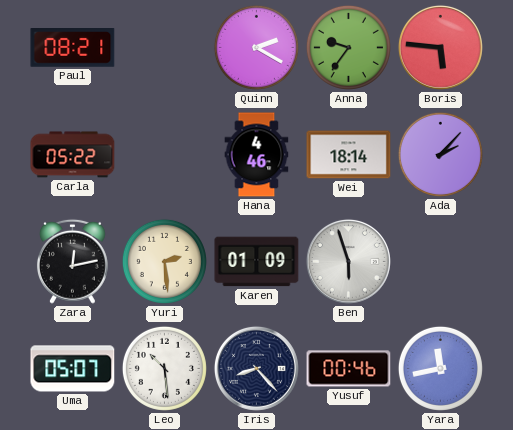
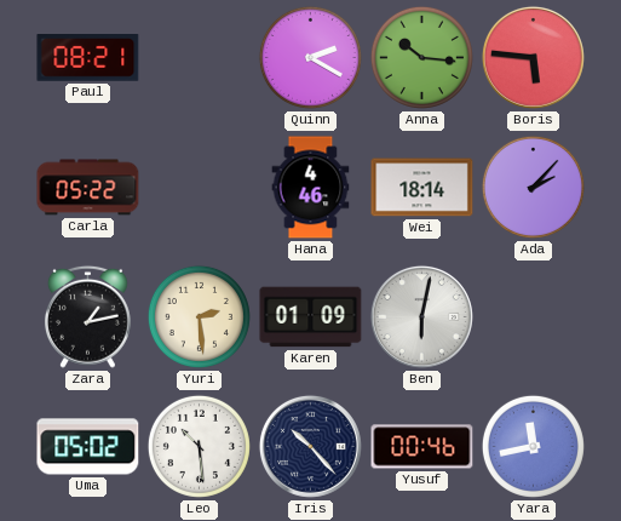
Anna: 9:36 -> 10:16 (421, 57)
Zara: 12:13 -> 1:13 (87, 316)
Ben: 5:57 -> 6:02 (421, 316)
Uma: 05:07 -> 05:02 (88, 447)
Iris: 8:23 -> 10:23 (310, 446)
